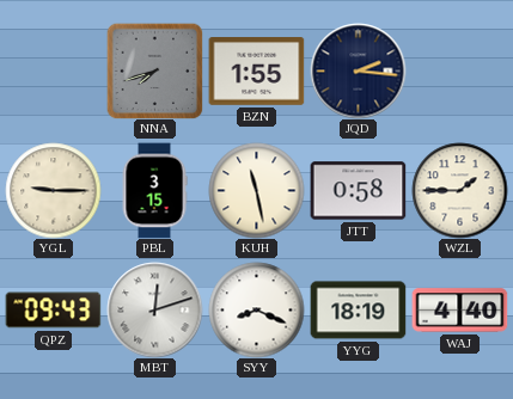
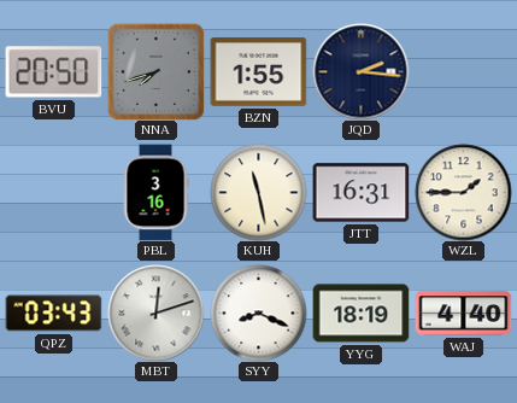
BVU: none -> 20:50 (53, 72)
YGL: 9:15 -> none (53, 190)
PBL: 3:15 -> 3:16 (155, 192)
JTT: 0:58 -> 16:31 (360, 193)
QPZ: 09:43 -> 03:43 (53, 314)
